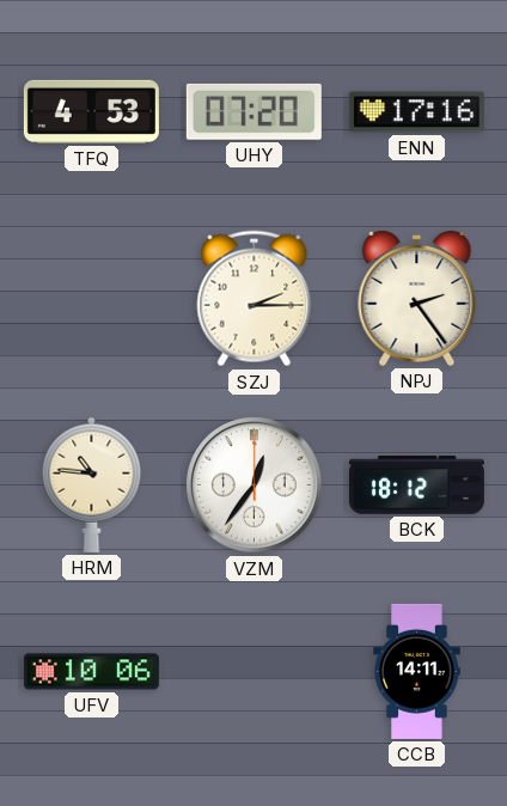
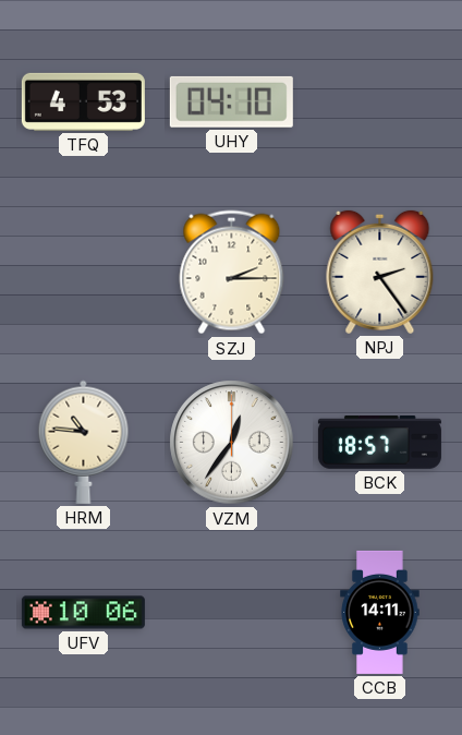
UHY: 07:20 -> 04:10 (231, 101)
ENN: 17:16 -> none (416, 112)
BCK: 18:12 -> 18:57 (379, 443)
